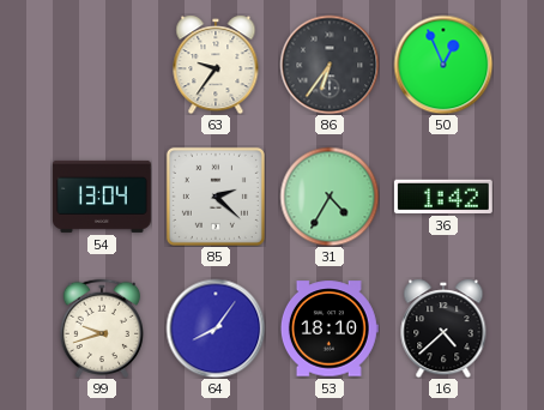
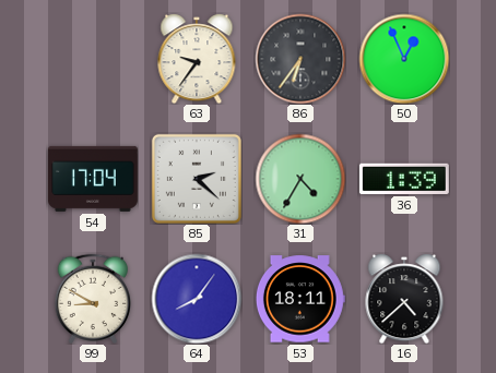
54: 13:04 -> 17:04 (93, 179)
36: 1:42 -> 1:39 (404, 179)
99: 9:42 -> 8:50 (92, 299)
53: 18:10 -> 18:11 (300, 299)
